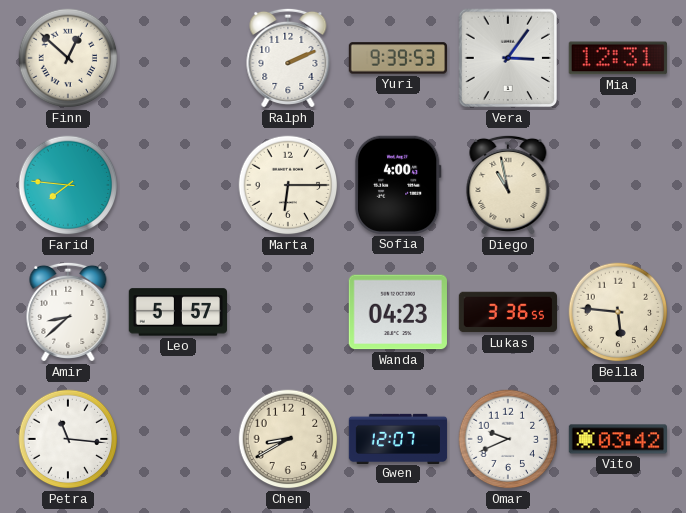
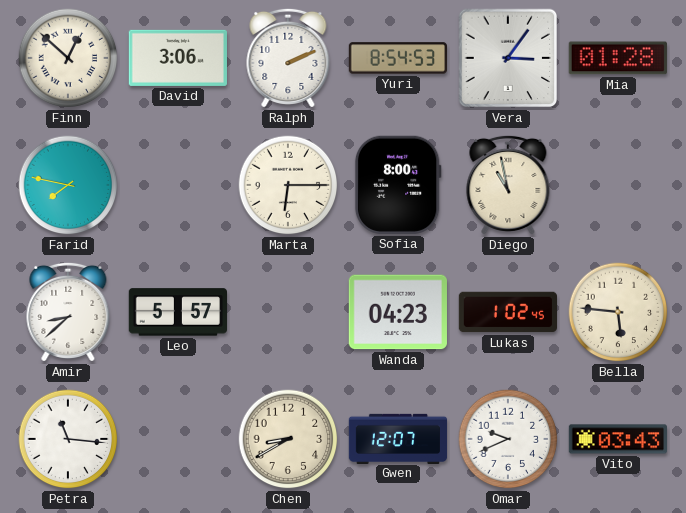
David: none -> 3:06 (177, 58)
Yuri: 9:39 -> 8:54 (397, 58)
Mia: 12:31 -> 01:28 (618, 58)
Farid: 7:46 -> 7:47 (68, 185)
Sofia: 4:00 -> 8:00 (398, 185)
Lukas: 3:36 -> 1:02 (507, 312)
Vito: 03:42 -> 03:43 (617, 439)
